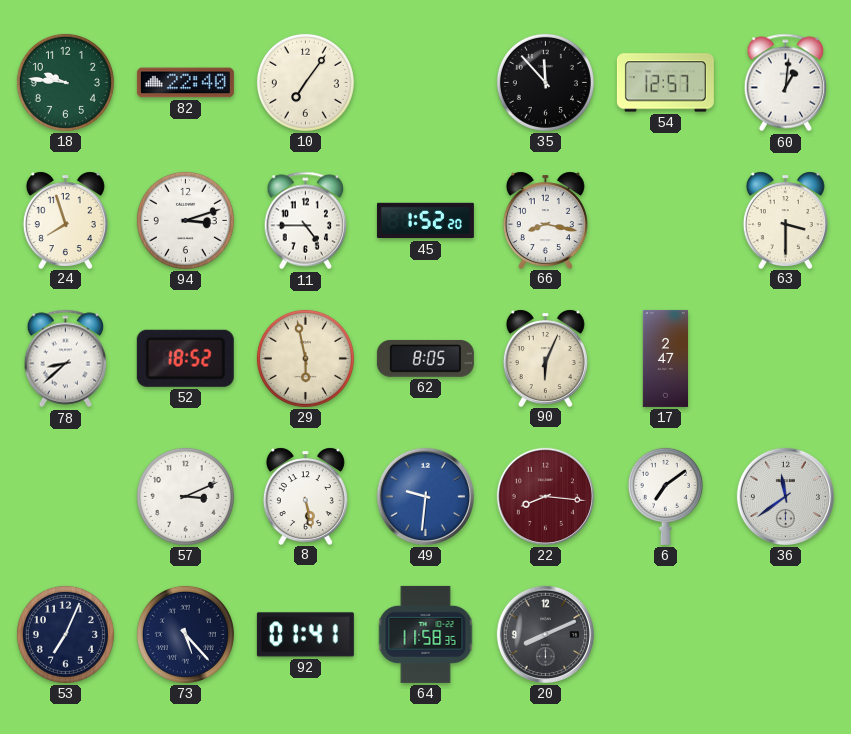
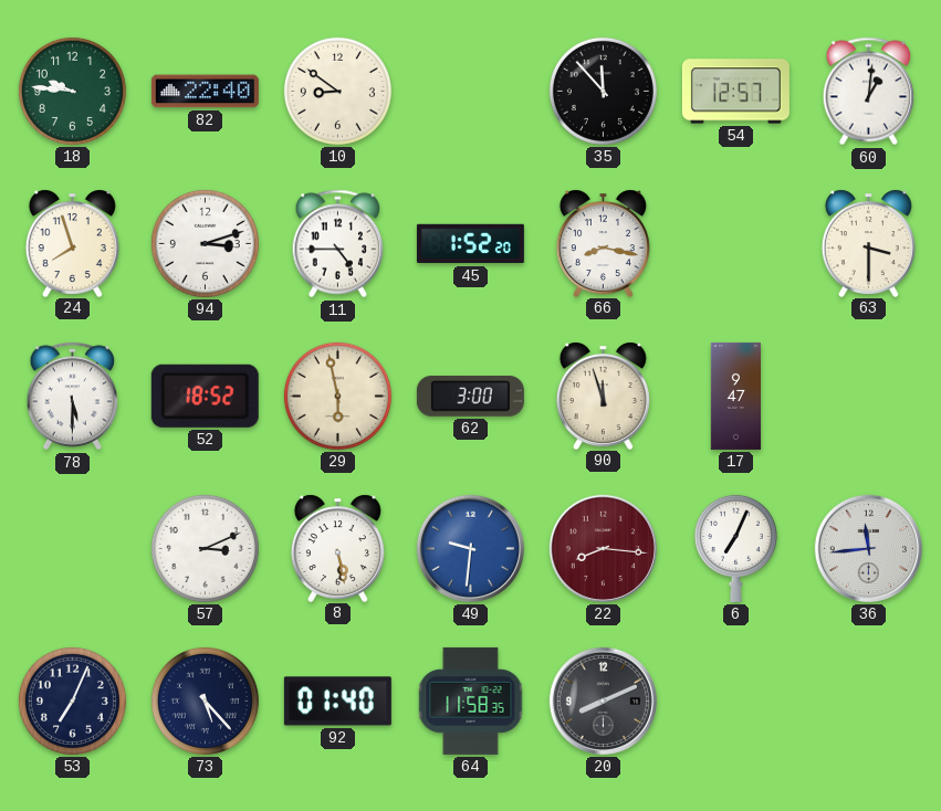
10: 7:06 -> 8:51 (337, 91)
78: 8:38 -> 5:30 (73, 397)
62: 8:05 -> 3:00 (470, 396)
90: 6:04 -> 11:57 (603, 396)
17: 2:47 -> 9:47 (735, 396)
6: 7:09 -> 7:04 (735, 548)
36: 11:39 -> 11:44 (868, 548)
92: 01:41 -> 01:40 (337, 702)
